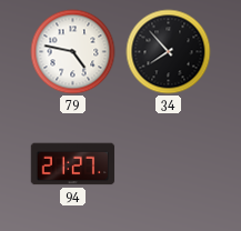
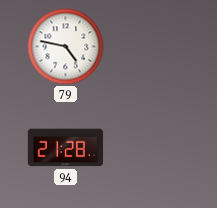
34: 7:53 -> none (169, 52)
94: 21:27 -> 21:28 (66, 148)
